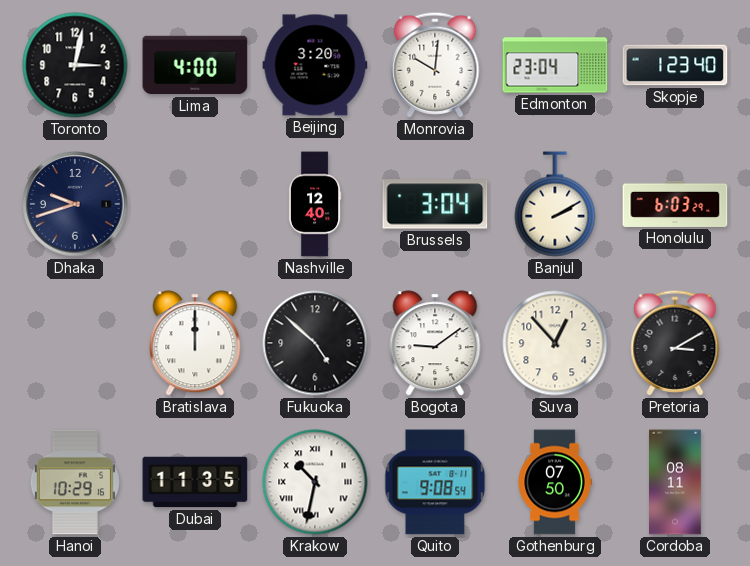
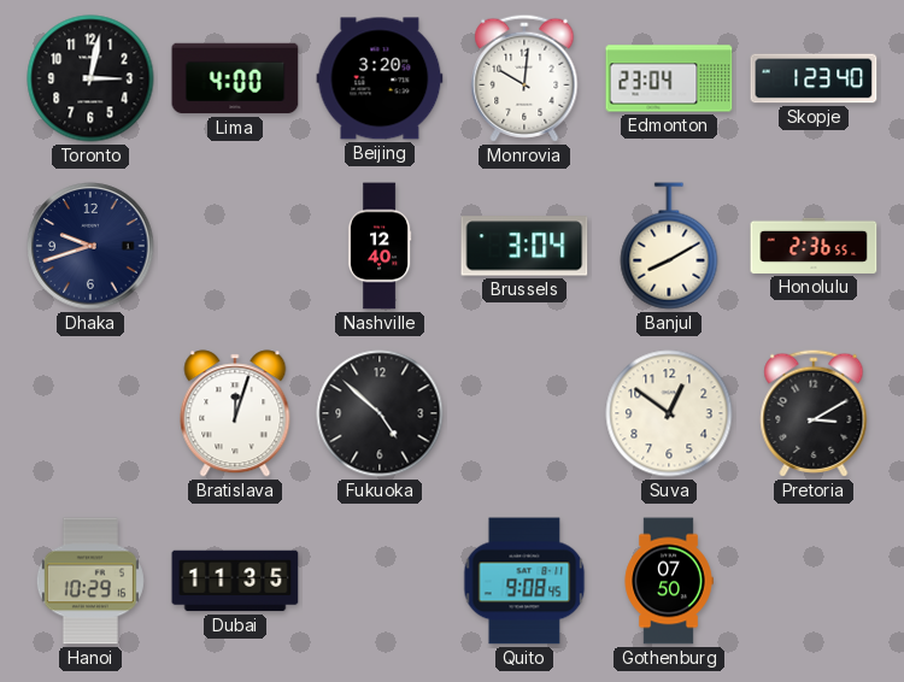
Banjul: 2:10 -> 8:10 (669, 246)
Honolulu: 6:03 -> 2:36 (814, 246)
Bratislava: 12:00 -> 12:03 (235, 413)
Bogota: 9:09 -> none (435, 343)
Suva: 12:53 -> 12:51 (669, 413)
Krakow: 10:32 -> none (315, 482)
Quito: 9:08:54 -> 9:08:45 (524, 581)
Cordoba: 08:11 -> none (676, 482)
